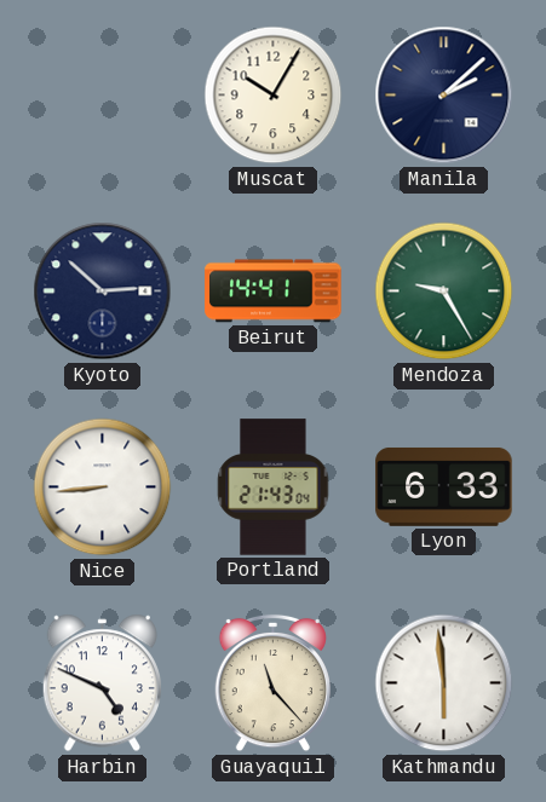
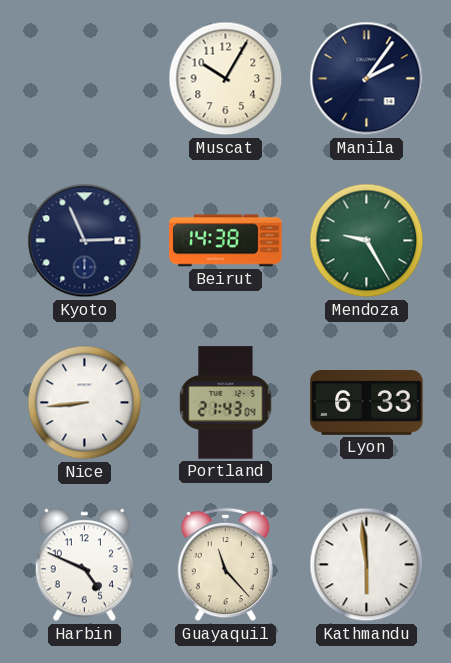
Manila: 2:08 -> 2:06 (367, 79)
Kyoto: 2:52 -> 2:56 (85, 241)
Beirut: 14:41 -> 14:38 (226, 241)
